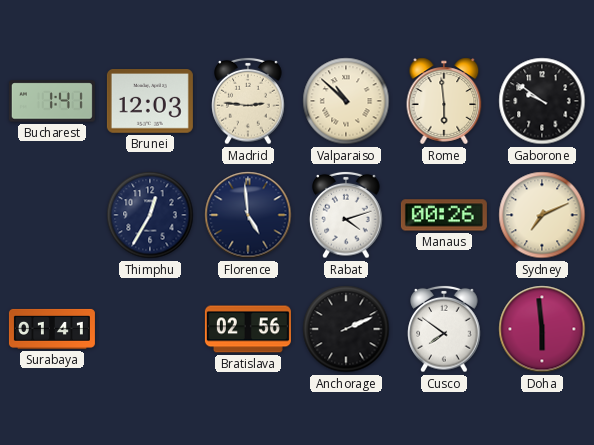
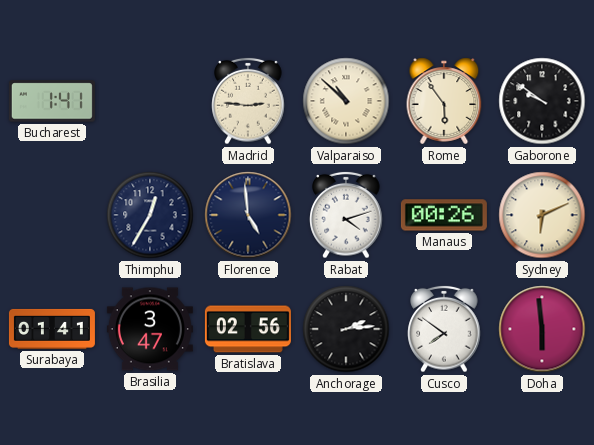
Brunei: 12:03 -> none (150, 102)
Rome: 5:59 -> 5:54 (444, 101)
Sydney: 7:11 -> 6:11 (542, 215)
Brasilia: none -> 3:47 (150, 329)
Anchorage: 2:11 -> 2:14 (346, 329)
